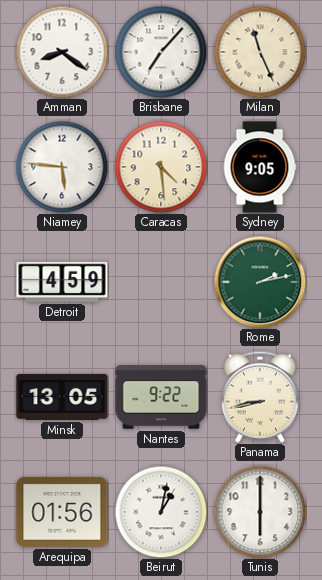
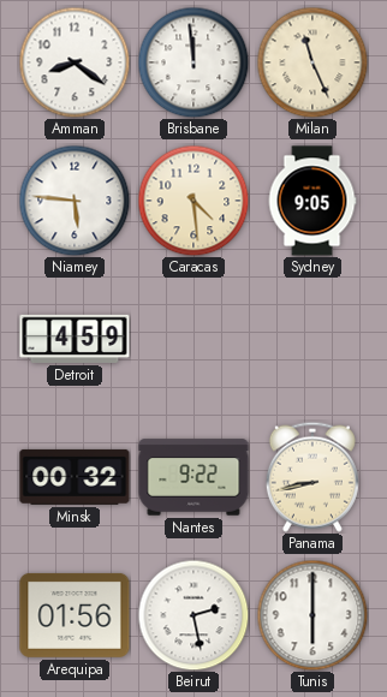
Brisbane: 7:07 -> 11:59 (194, 62)
Rome: 2:13 -> none (260, 282)
Minsk: 13:05 -> 00:32 (75, 477)
Beirut: 1:02 -> 2:28 (194, 615)
